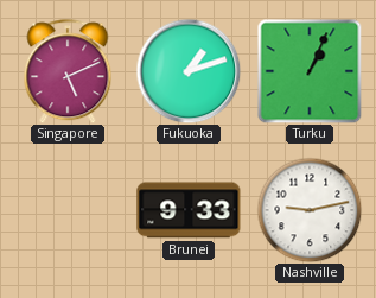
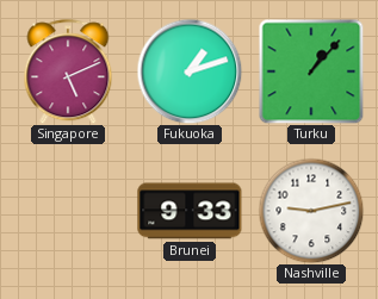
Turku: 1:04 -> 1:07 (311, 71)
